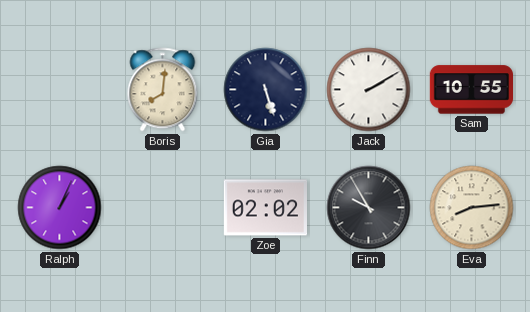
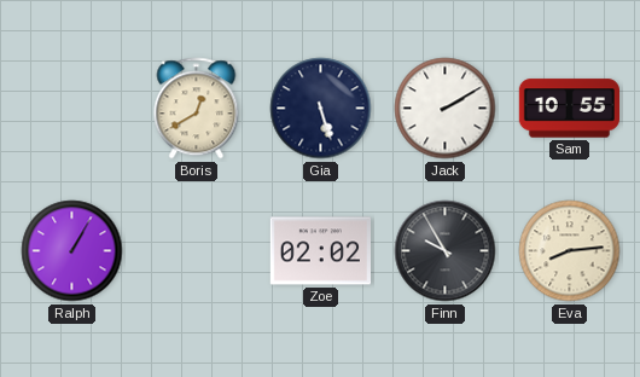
Boris: 8:01 -> 12:40 (197, 109)
Ralph: 1:04 -> 1:05 (72, 251)
